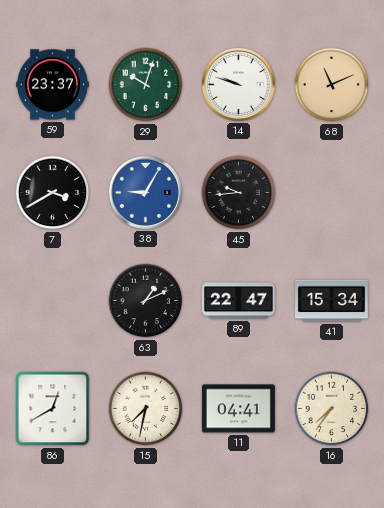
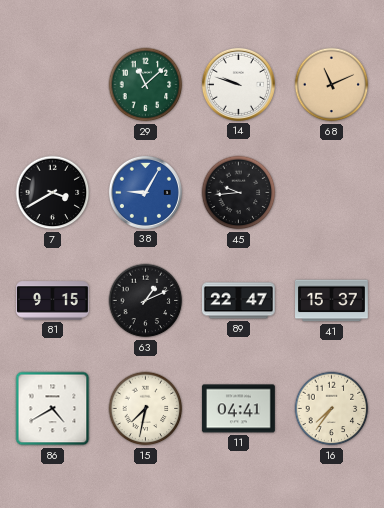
59: 23:37 -> none (53, 85)
29: 10:03 -> 11:08 (146, 85)
81: none -> 9:15 (53, 301)
41: 15:34 -> 15:37 (332, 301)
86: 12:40 -> 4:40 (53, 409)
